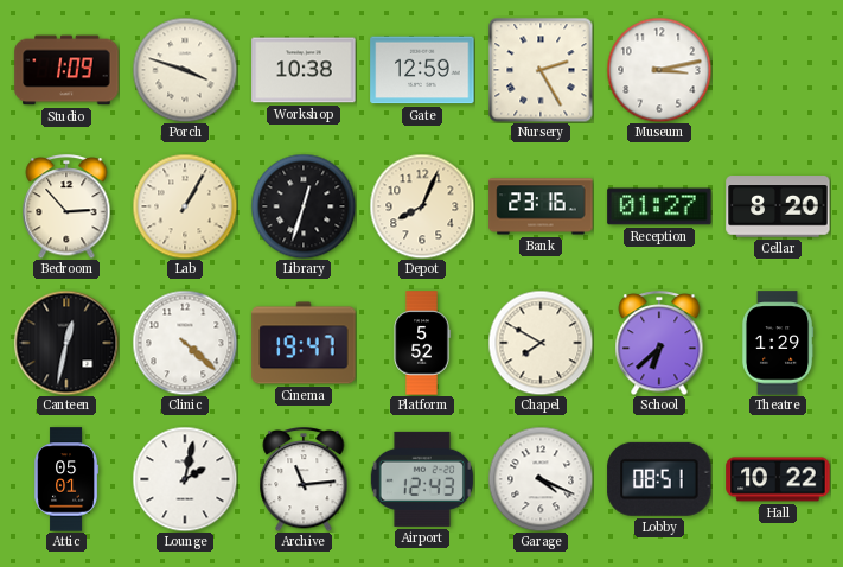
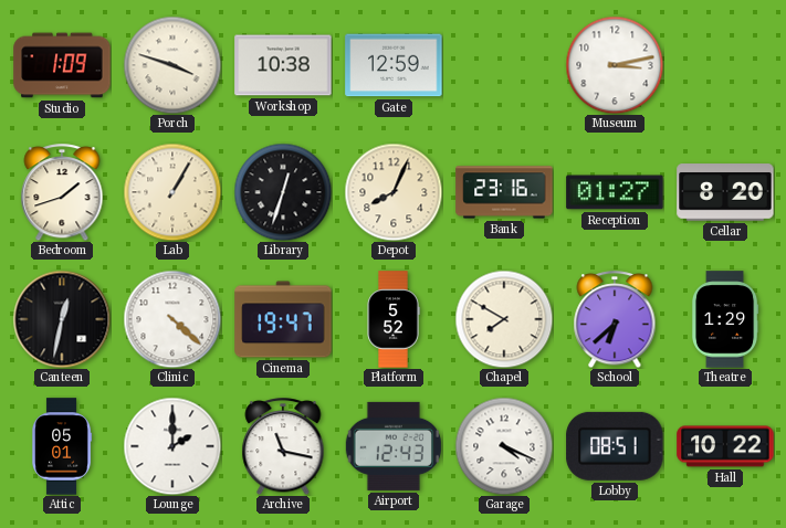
Nursery: 2:25 -> none (541, 70)
Bedroom: 2:53 -> 1:42 (62, 192)
Lounge: 2:02 -> 2:00 (172, 446)
Archive: 11:14 -> 11:17 (283, 446)
